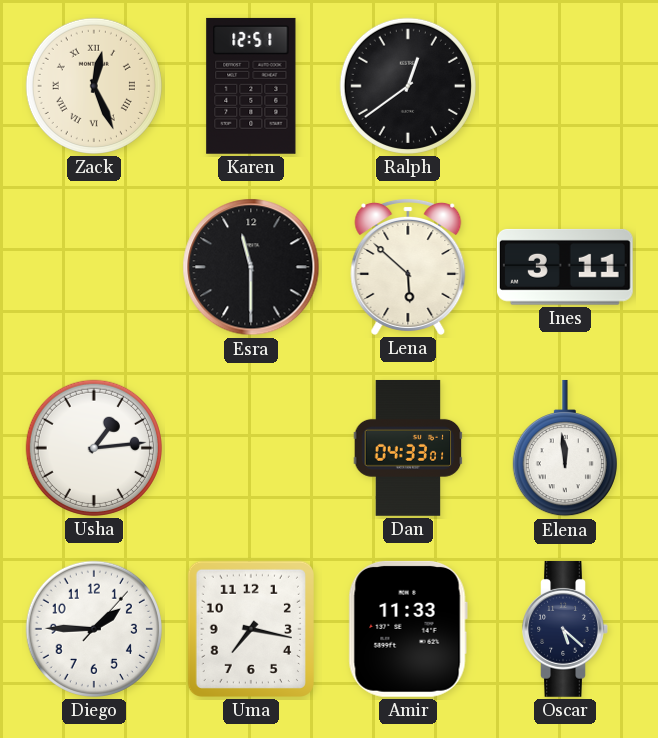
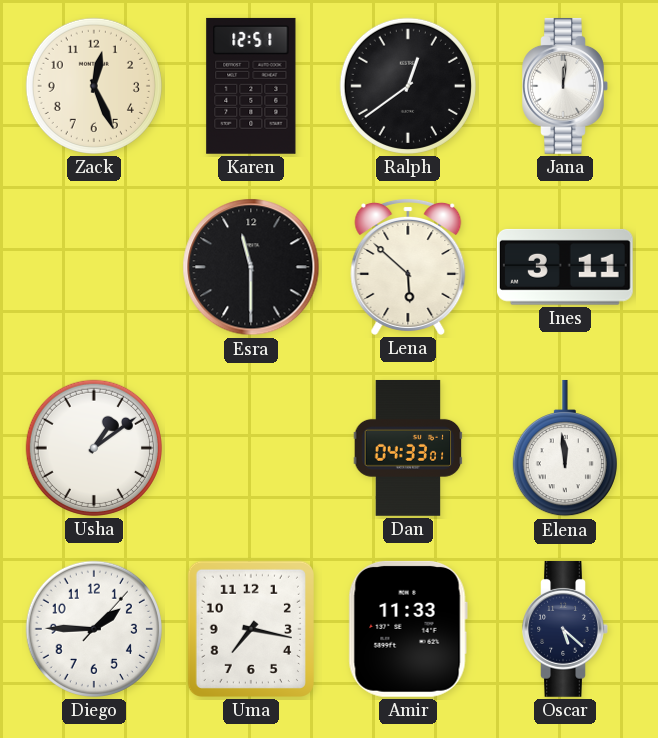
Zack numerals: Roman -> Arabic (94, 86)
Jana: none -> 12:01 (565, 86)
Usha: 1:14 -> 1:09 (94, 448)
